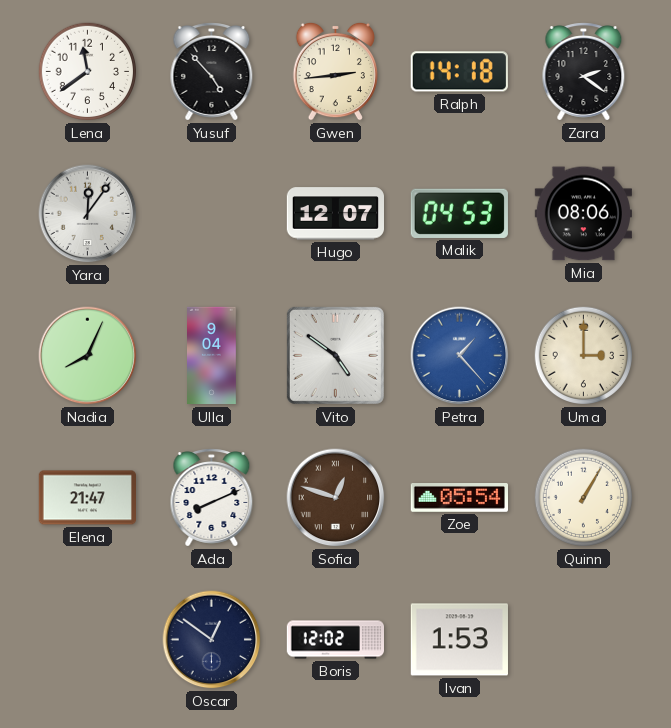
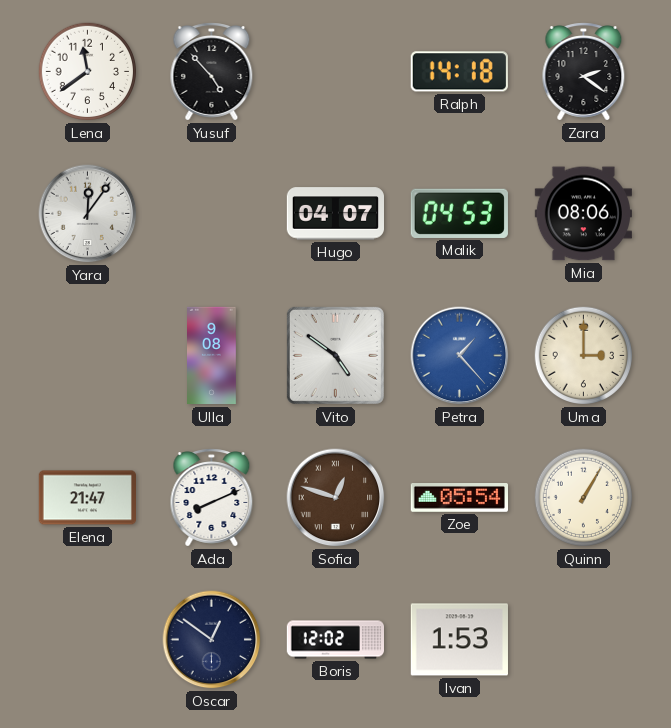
Gwen: 2:44 -> none (335, 71)
Hugo: 12:07 -> 04:07 (335, 214)
Nadia: 8:04 -> none (88, 356)
Ulla: 9:04 -> 9:08 (212, 356)
